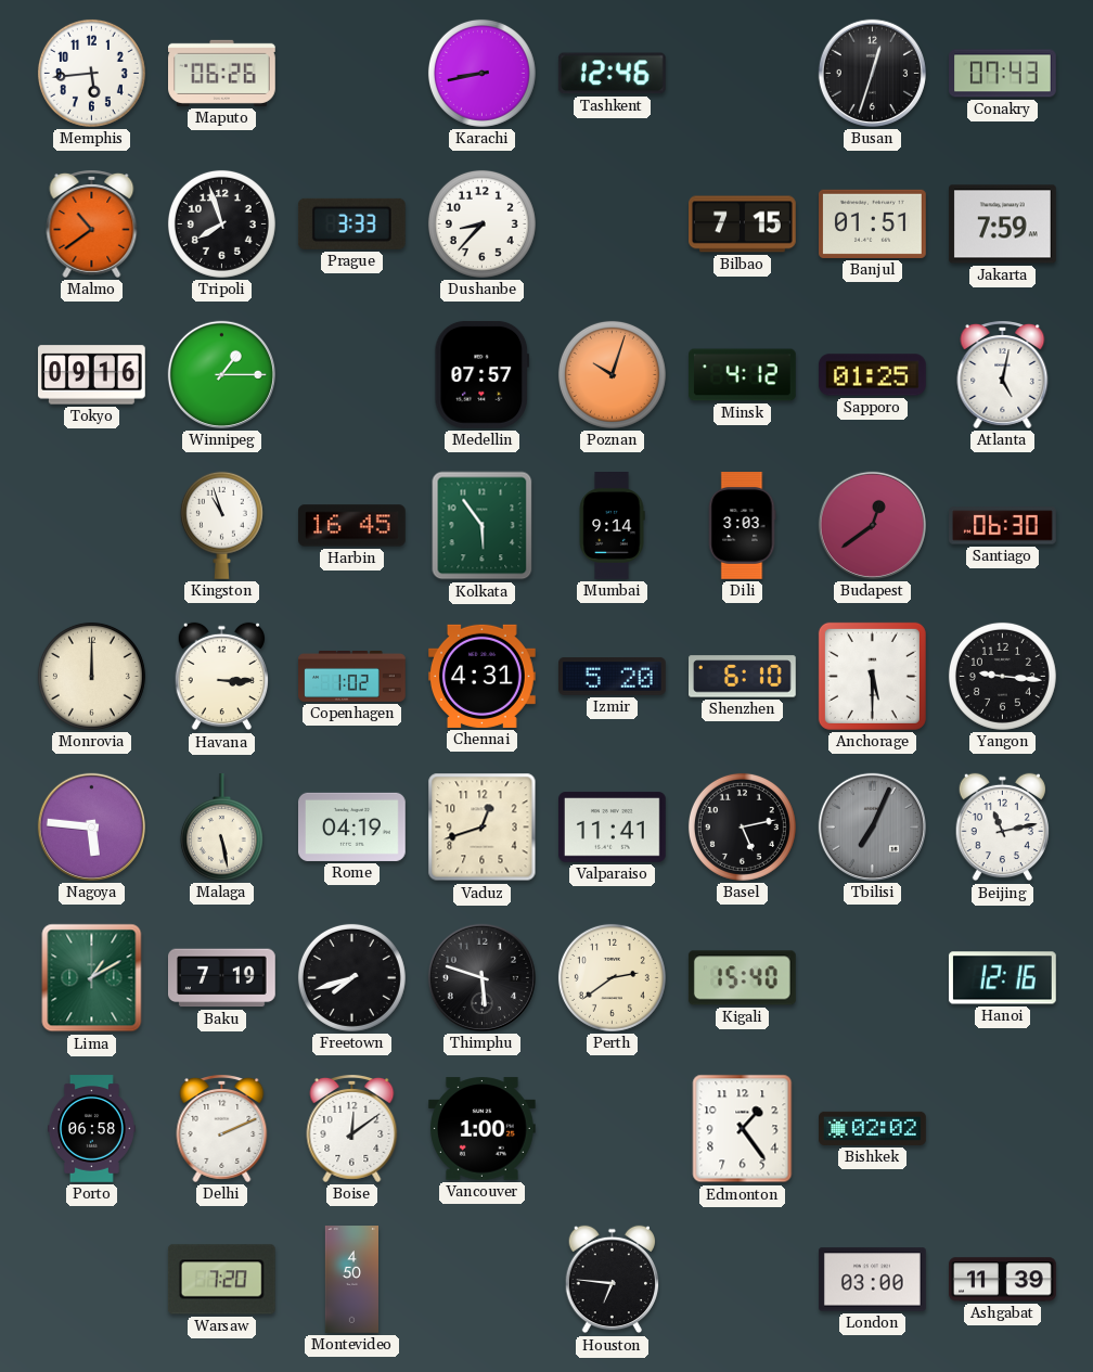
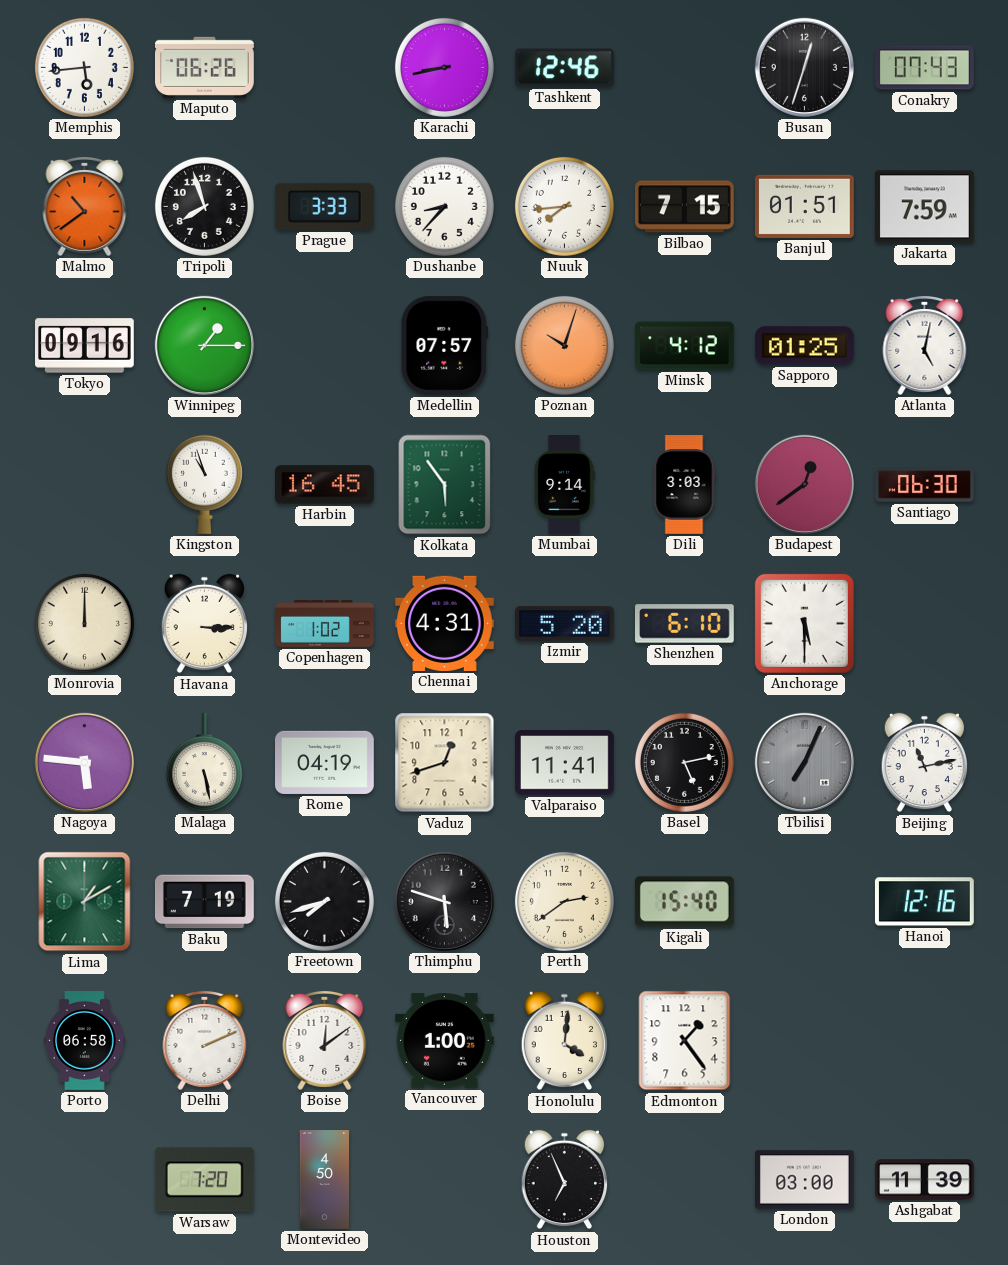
Nuuk: none -> 7:44 (564, 206)
Yangon: 9:16 -> none (1002, 676)
Honolulu: none -> 4:01 (564, 1041)
Bishkek: 02:02 -> none (873, 1128)
Houston: 6:46 -> 6:56 (564, 1180)
